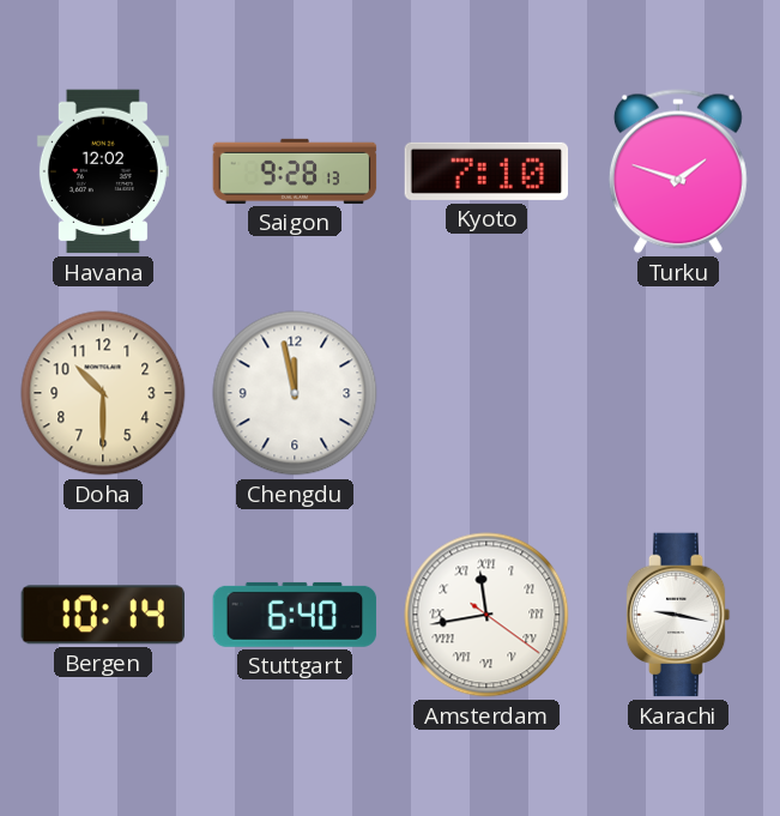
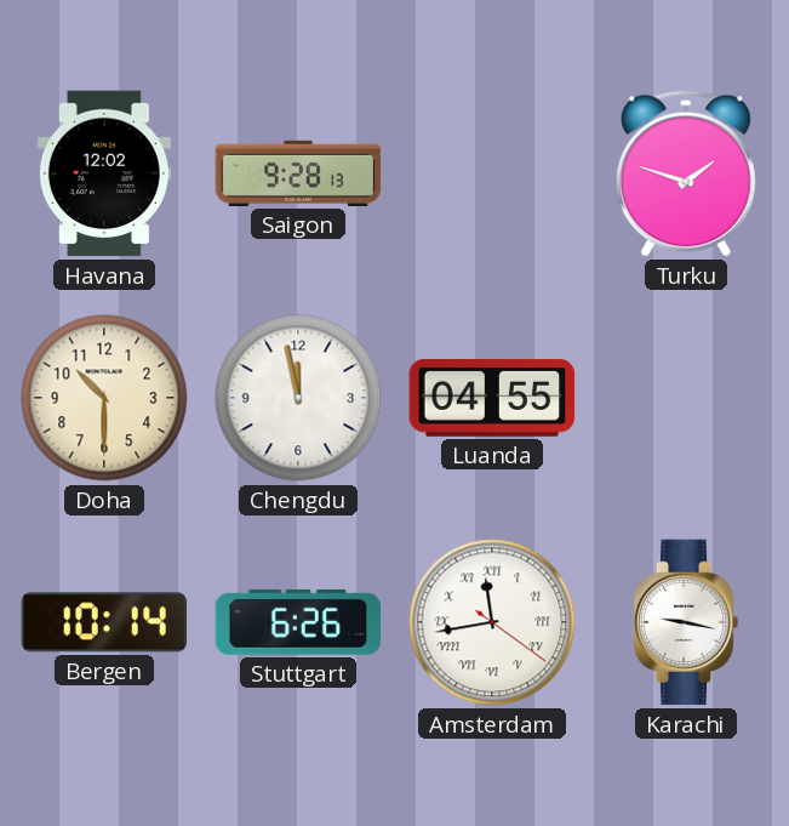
Kyoto: 7:10 -> none (486, 171)
Luanda: none -> 04:55 (492, 398)
Stuttgart: 6:40 -> 6:26 (298, 622)
